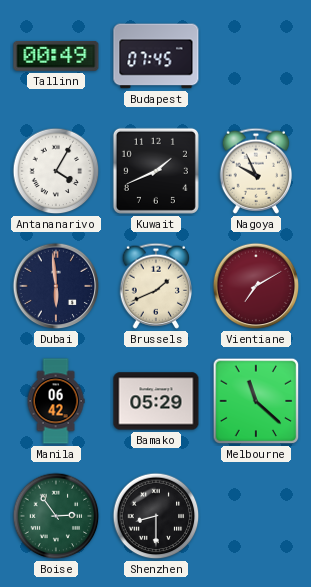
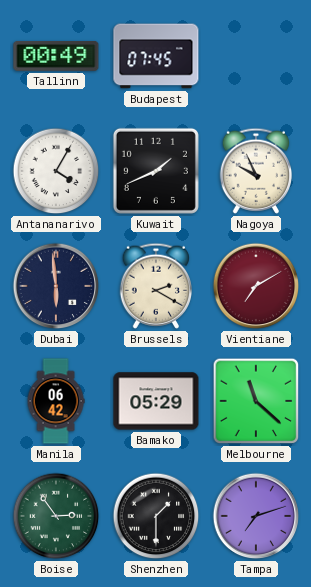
Brussels: 1:41 -> 2:20 (156, 286)
Shenzhen: 8:30 -> 1:30 (156, 516)
Tampa: none -> 7:12 (256, 516)
